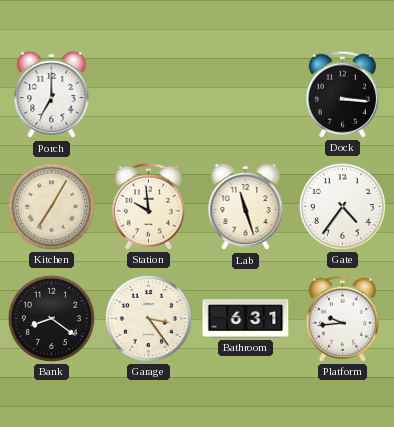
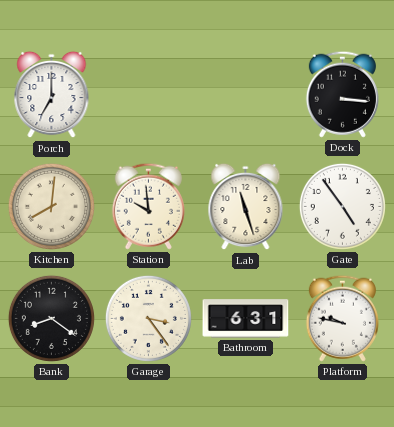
Kitchen: 7:05 -> 8:01 (51, 206)
Gate: 4:36 -> 4:54 (342, 206)
Platform: 9:44 -> 9:47 (342, 318)
